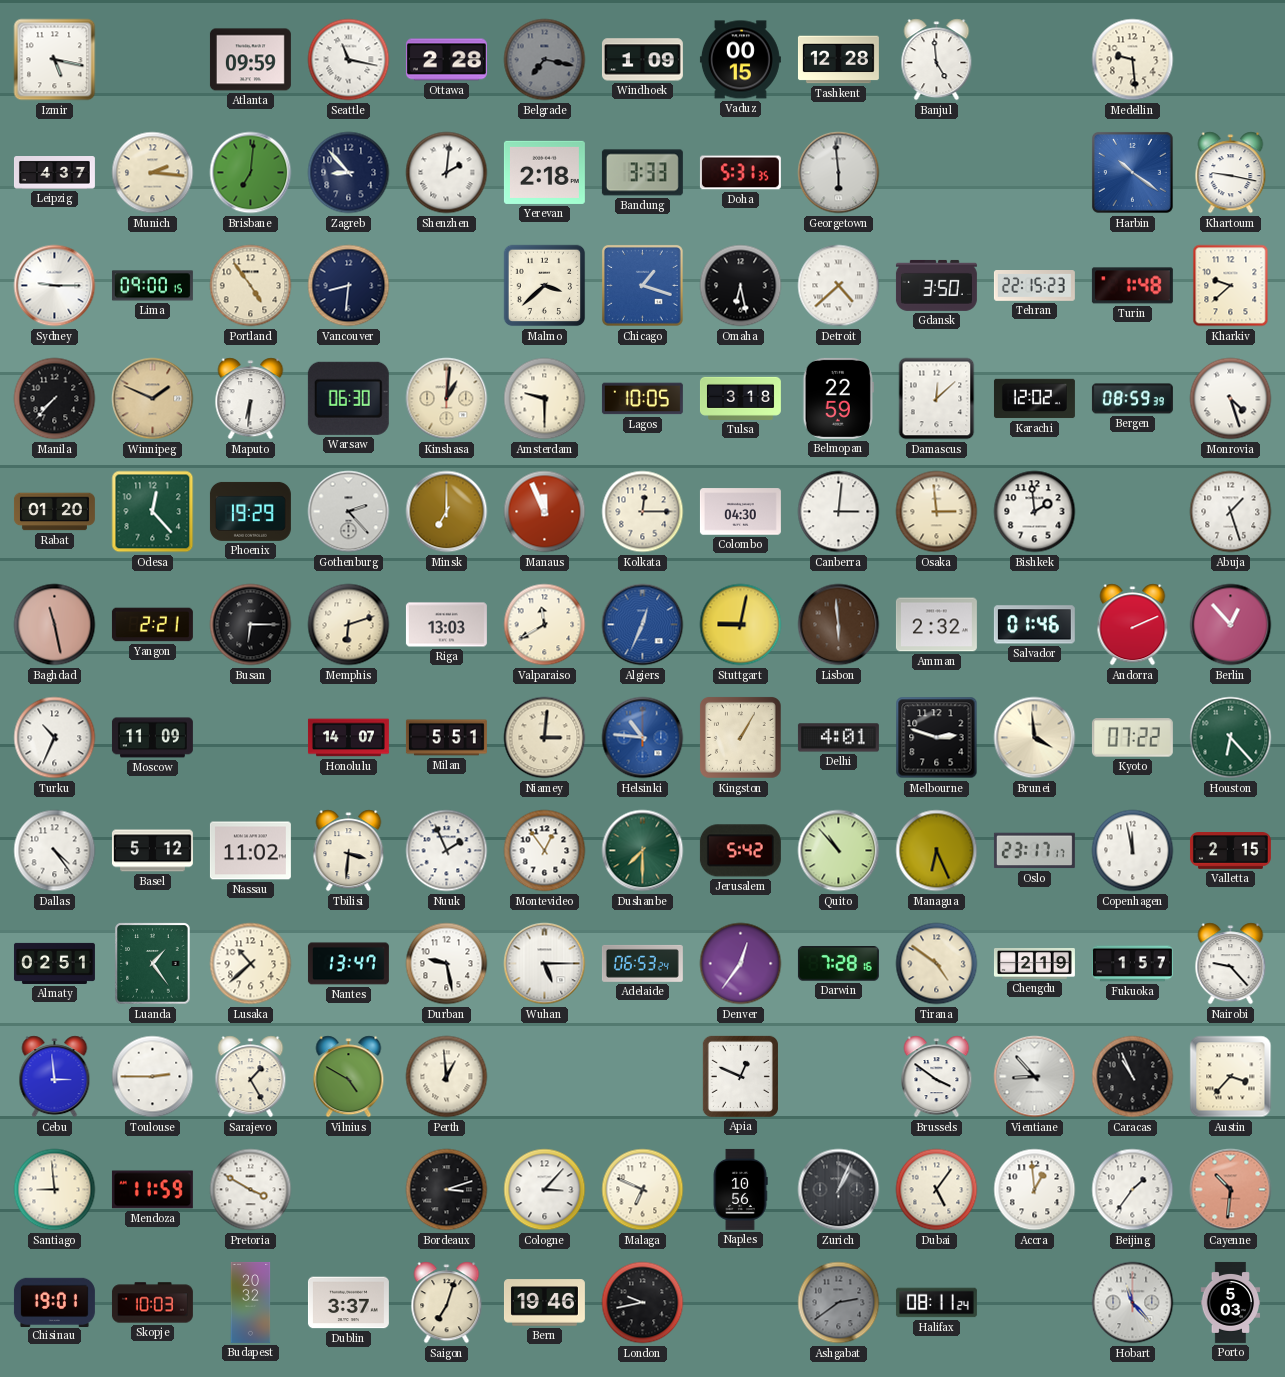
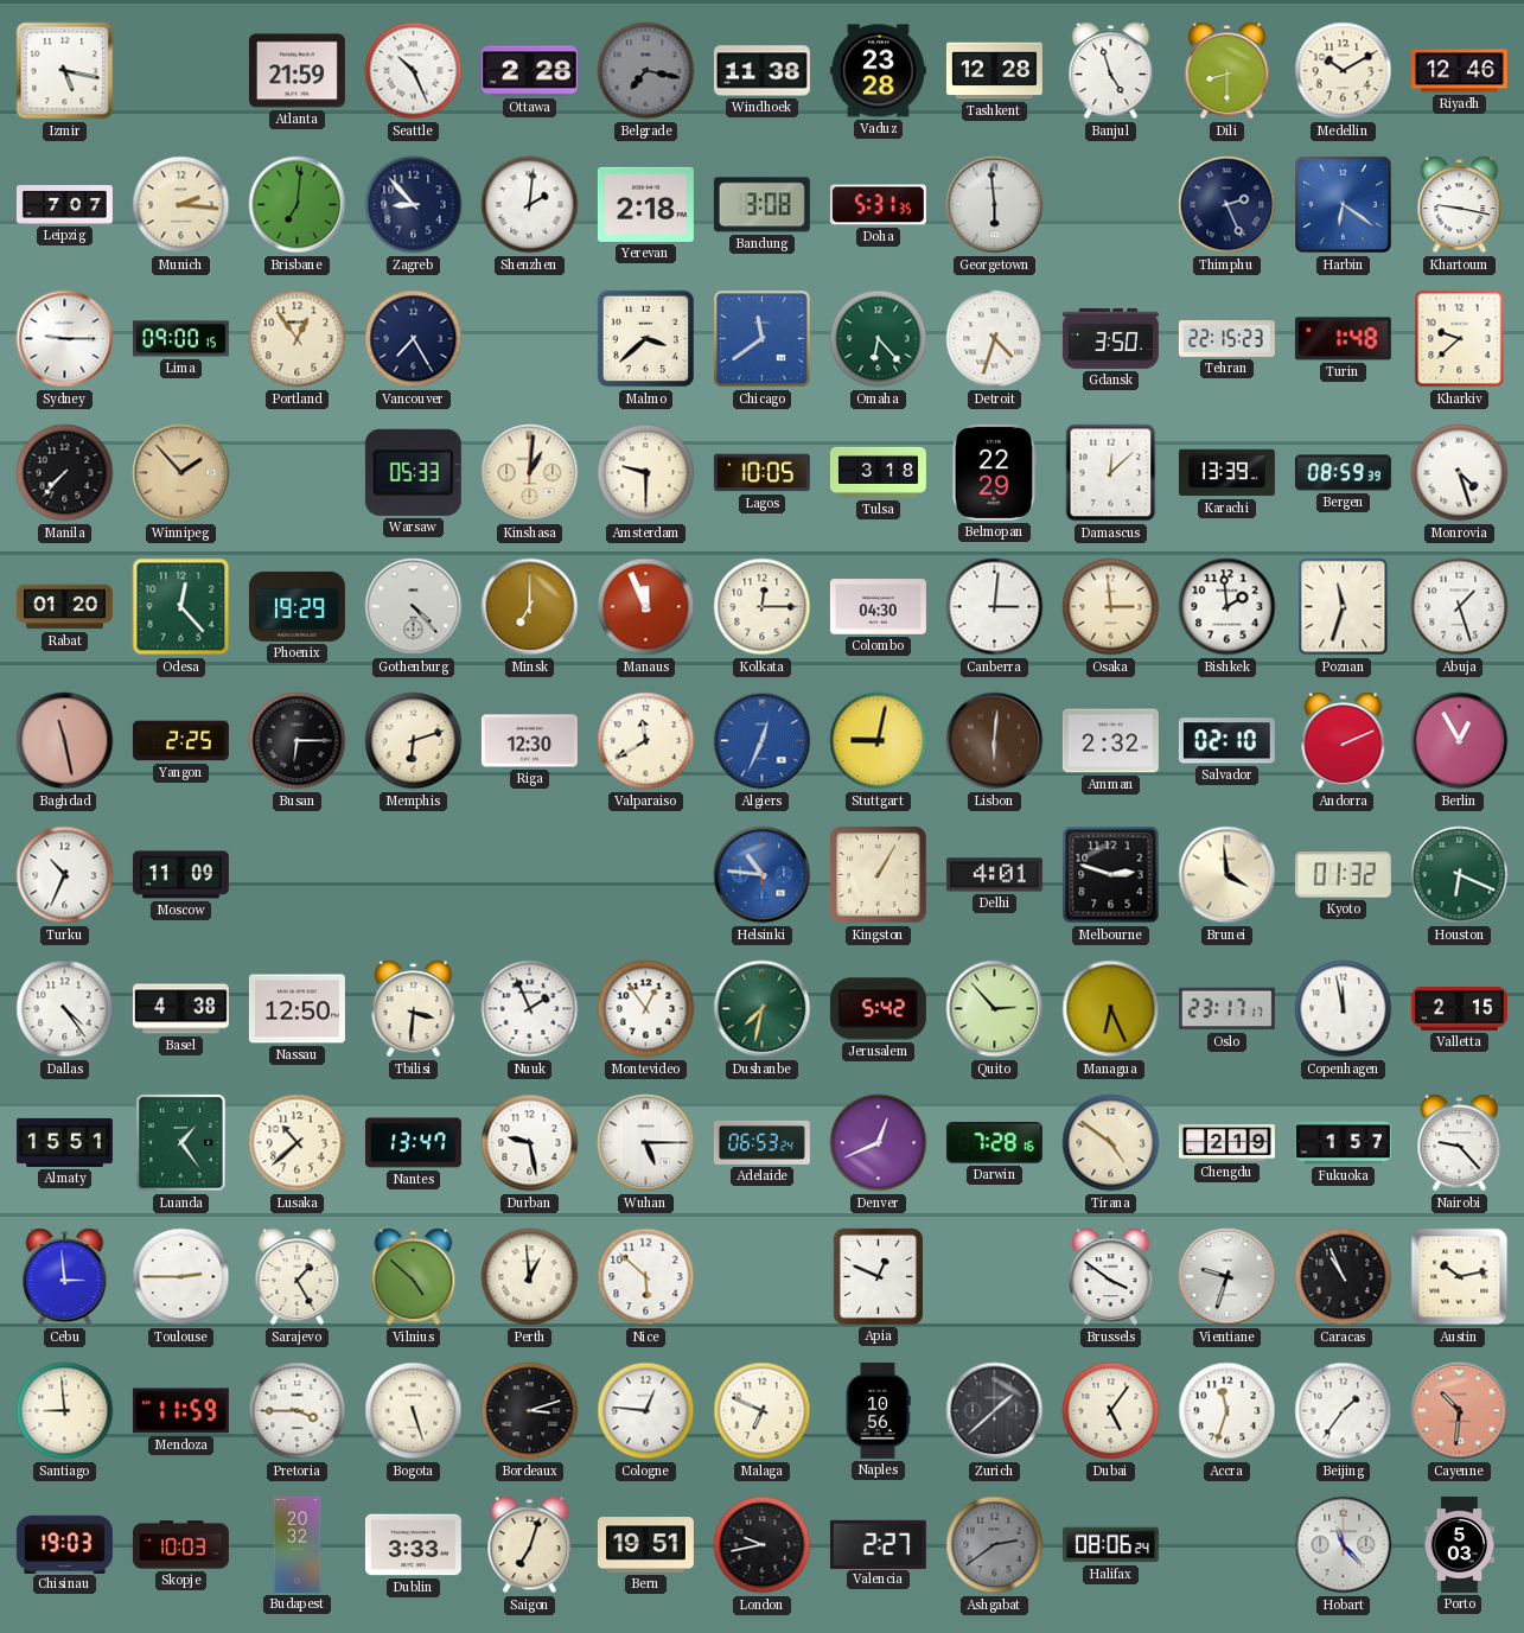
Atlanta: 09:59 -> 21:59 (296, 71)
Seattle: 11:17 -> 10:26 (414, 71)
Windhoek: 1:09 -> 11:38 (761, 71)
Vaduz: 00:15 -> 23:28 (878, 71)
Banjul: 4:59 -> 4:57 (1111, 71)
Dili: none -> 8:30 (1228, 71)
Medellin: 9:29 -> 10:10 (1344, 71)
Riyadh: none -> 12:46 (1459, 71)
Leipzig: 4:37 -> 7:07 (64, 205)
Bandung: 3:33 -> 3:08 (761, 205)
Thimphu: none -> 2:26 (1228, 205)
Harbin: 10:21 -> 6:21 (1343, 204)
Portland: 4:54 -> 12:54 (298, 339)
Vancouver: 8:31 -> 7:25 (414, 339)
Chicago: 1:18 -> 11:39 (761, 338)
Omaha: 6:28 -> 6:23 (879, 339)
Omaha dial: black -> green (879, 339)
Detroit: 4:38 -> 4:33 (995, 339)
Winnipeg: 1:49 -> 1:53 (181, 473)
Maputo: 6:31 -> none (251, 399)
Warsaw: 06:30 -> 05:33 (413, 472)
Belmopan: 22:59 -> 22:29 (994, 472)
Karachi: 12:02 -> 13:39 (1226, 473)
Gothenburg: 2:23 -> 4:23 (414, 607)
Poznan: none -> 11:33 (1344, 607)
Yangon: 2:21 -> 2:25 (180, 741)
Riga: 13:03 -> 12:30 (529, 741)
Lisbon: 5:59 -> 6:01 (995, 741)
Salvador: 01:46 -> 02:10 (1226, 741)
Berlin: 12:53 -> 12:55 (1460, 741)
Honolulu: 14:07 -> none (348, 738)
Milan: 5:51 -> none (446, 738)
Niamey: 3:01 -> none (545, 738)
Kyoto: 07:22 -> 01:32 (1343, 875)
Houston: 6:23 -> 6:19 (1460, 875)
Basel: 5:12 -> 4:38 (180, 1009)
Nassau: 11:02 -> 12:50 (296, 1009)
Dushanbe: 7:30 -> 7:32 (763, 1009)
Quito: 10:53 -> 2:53 (995, 1009)
Almaty: 02:51 -> 15:51 (64, 1142)
Denver: 12:36 -> 12:41 (879, 1143)
Vilnius: 4:50 -> 4:52 (414, 1277)
Nice: none -> 5:52 (646, 1277)
Vientiane: 8:53 -> 9:33 (1228, 1277)
Austin: 3:37 -> 10:13 (1460, 1277)
Pretoria: 3:50 -> 3:45 (298, 1411)
Bogota: none -> 5:27 (414, 1411)
Cologne: 3:07 -> 12:46 (646, 1411)
Zurich: 1:04 -> 1:38 (995, 1411)
Accra: 12:59 -> 11:33 (1228, 1411)
Chisinau: 19:01 -> 19:03 (64, 1544)
Dublin: 3:37 -> 3:33 (413, 1545)
Bern: 19:46 -> 19:51 (645, 1545)
Valencia: none -> 2:27 (878, 1544)
Halifax: 08:11 -> 08:06 (1110, 1545)
